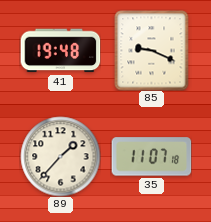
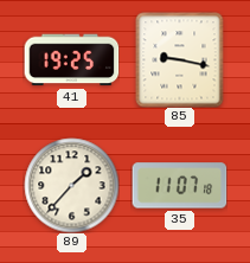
41: 19:48 -> 19:25 (71, 60)
85: 9:19 -> 9:17 (180, 59)
